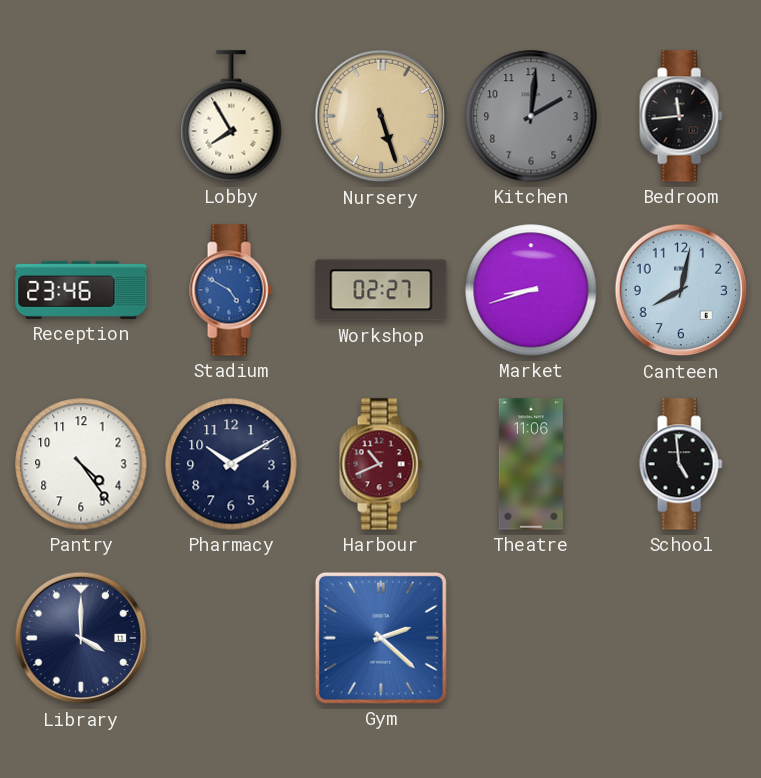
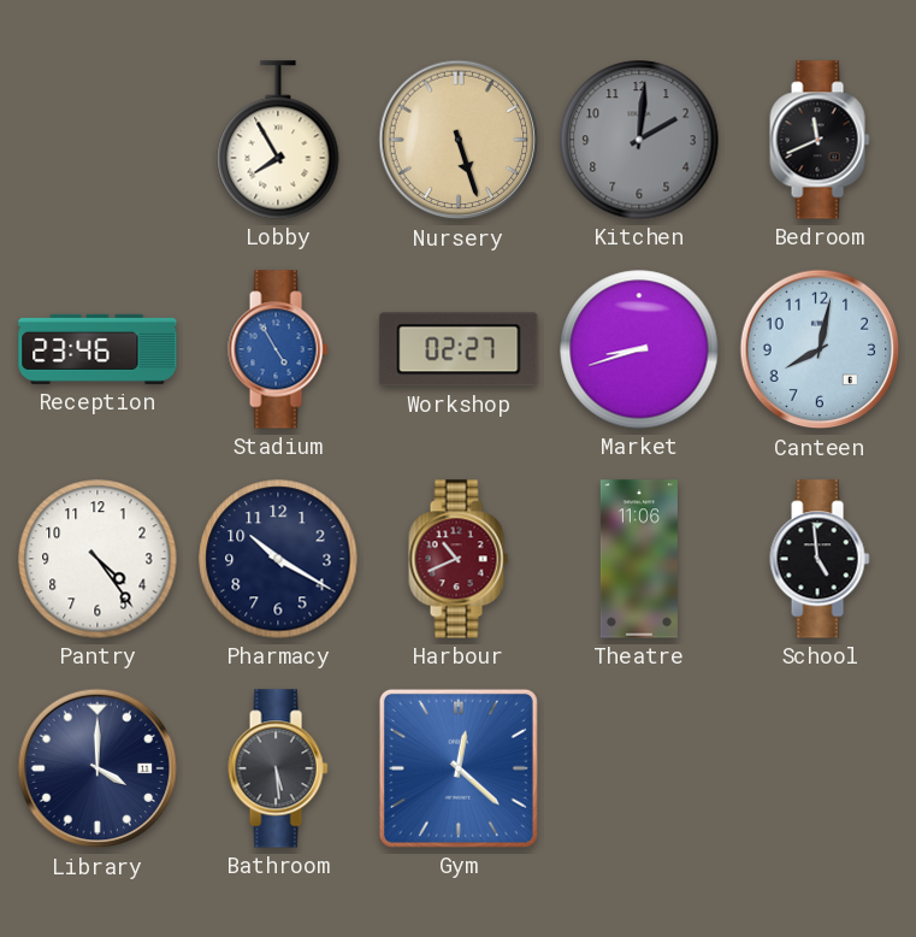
Bedroom: 11:44 -> 11:41 (820, 140)
Stadium: 4:50 -> 4:55 (278, 349)
Pharmacy: 10:10 -> 10:20 (278, 559)
Bathroom: none -> 5:29 (278, 768)
Gym: 2:22 -> 12:22 (459, 768)
